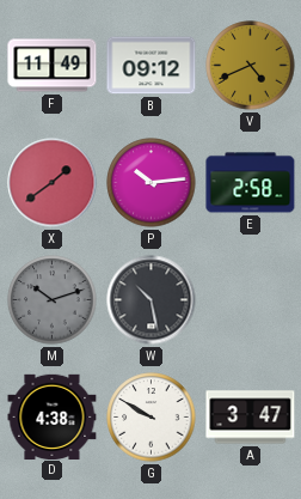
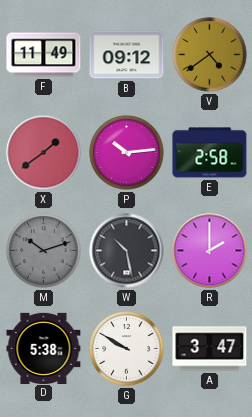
V: 4:41 -> 4:39 (210, 55)
R: none -> 2:00 (210, 251)
D: 4:38 -> 5:38 (44, 348)
